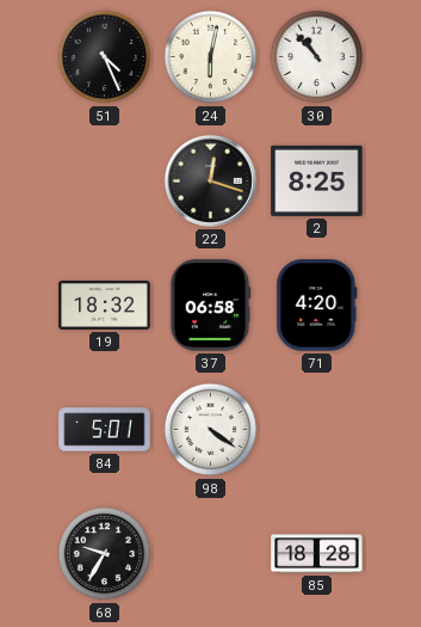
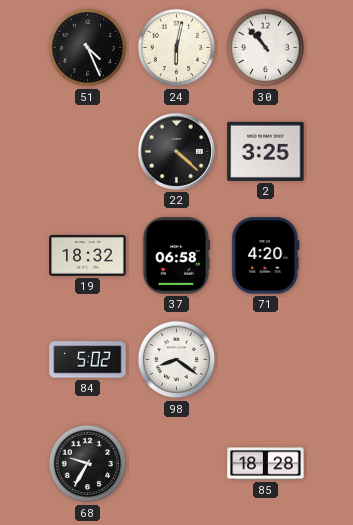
22: 12:18 -> 4:22 (176, 151)
2: 8:25 -> 3:25 (266, 151)
84: 5:01 -> 5:02 (88, 360)
98: 4:21 -> 8:21 (177, 360)
